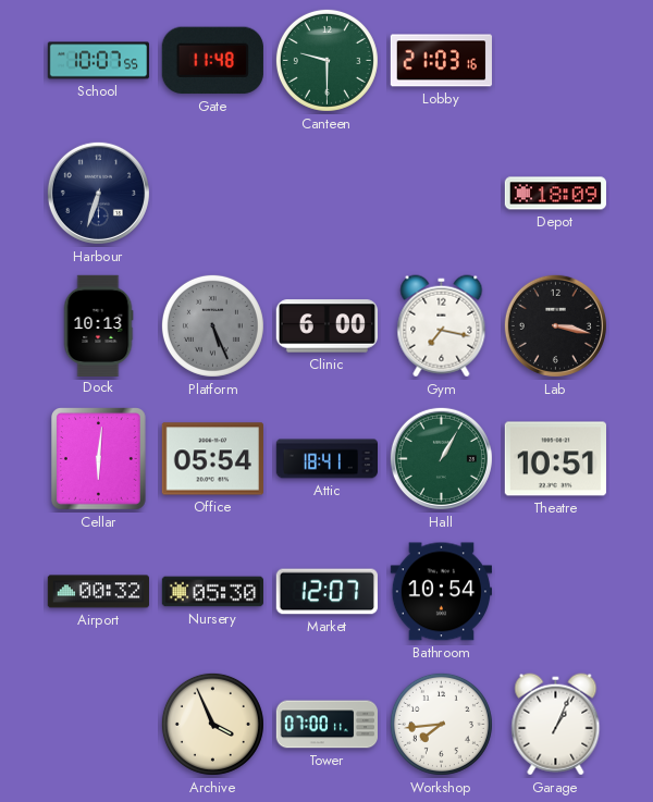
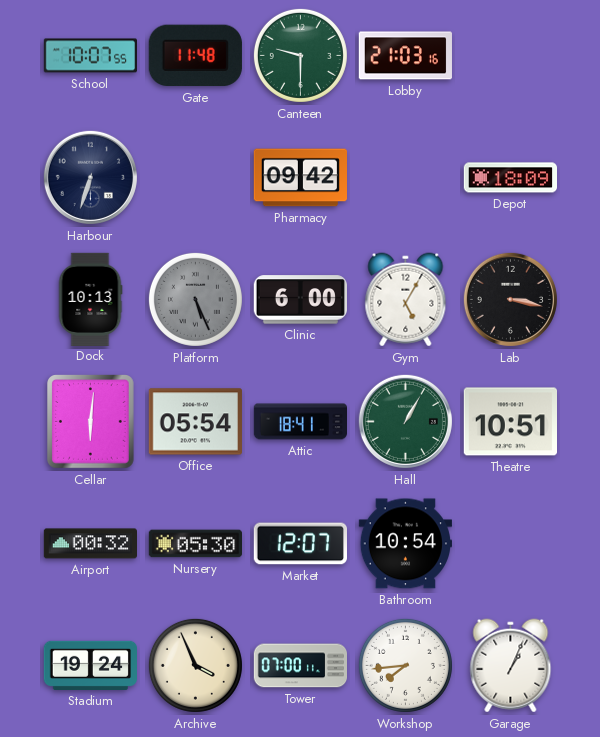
Pharmacy: none -> 09:42 (300, 178)
Gym: 7:17 -> 5:05 (406, 300)
Stadium: none -> 19:24 (90, 665)
